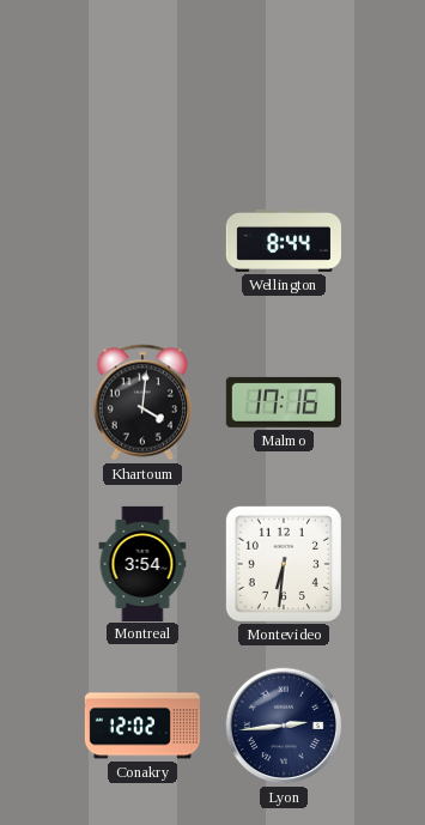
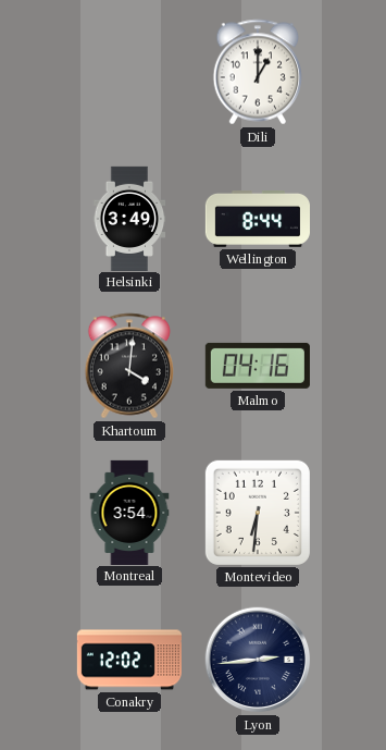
Dili: none -> 1:00 (258, 72)
Helsinki: none -> 3:49 (129, 218)
Malmo: 17:16 -> 04:16 (258, 366)
